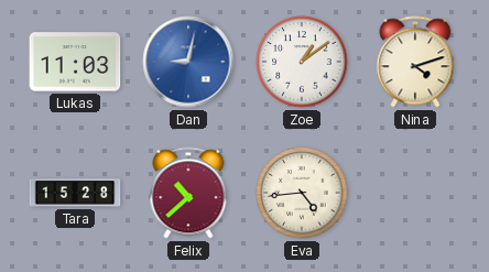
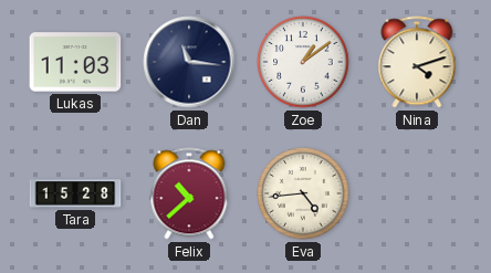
Dan: 9:02 -> 11:16 (189, 62)
Dan dial: blue -> navy (189, 62)
